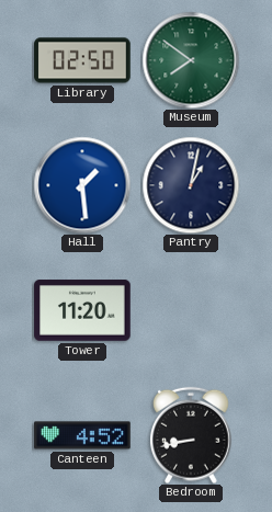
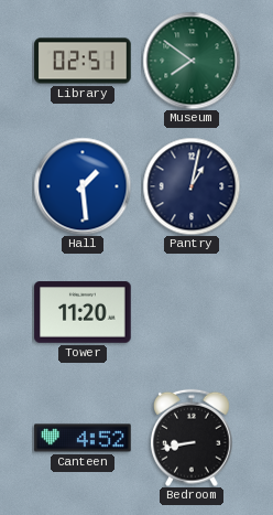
Library: 02:50 -> 02:51 (83, 61)
